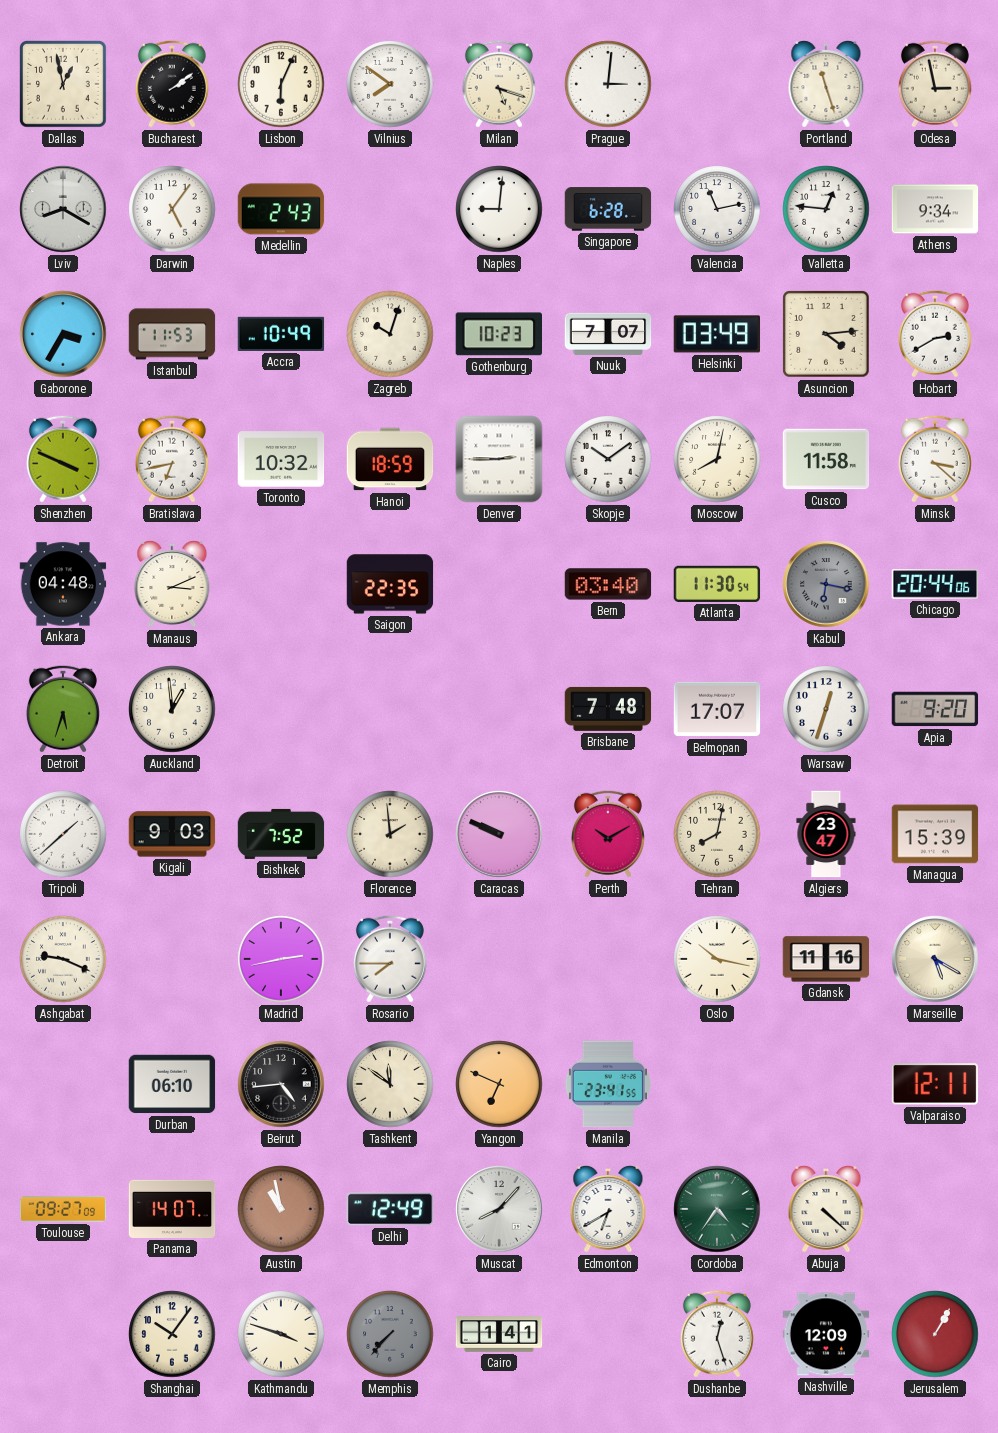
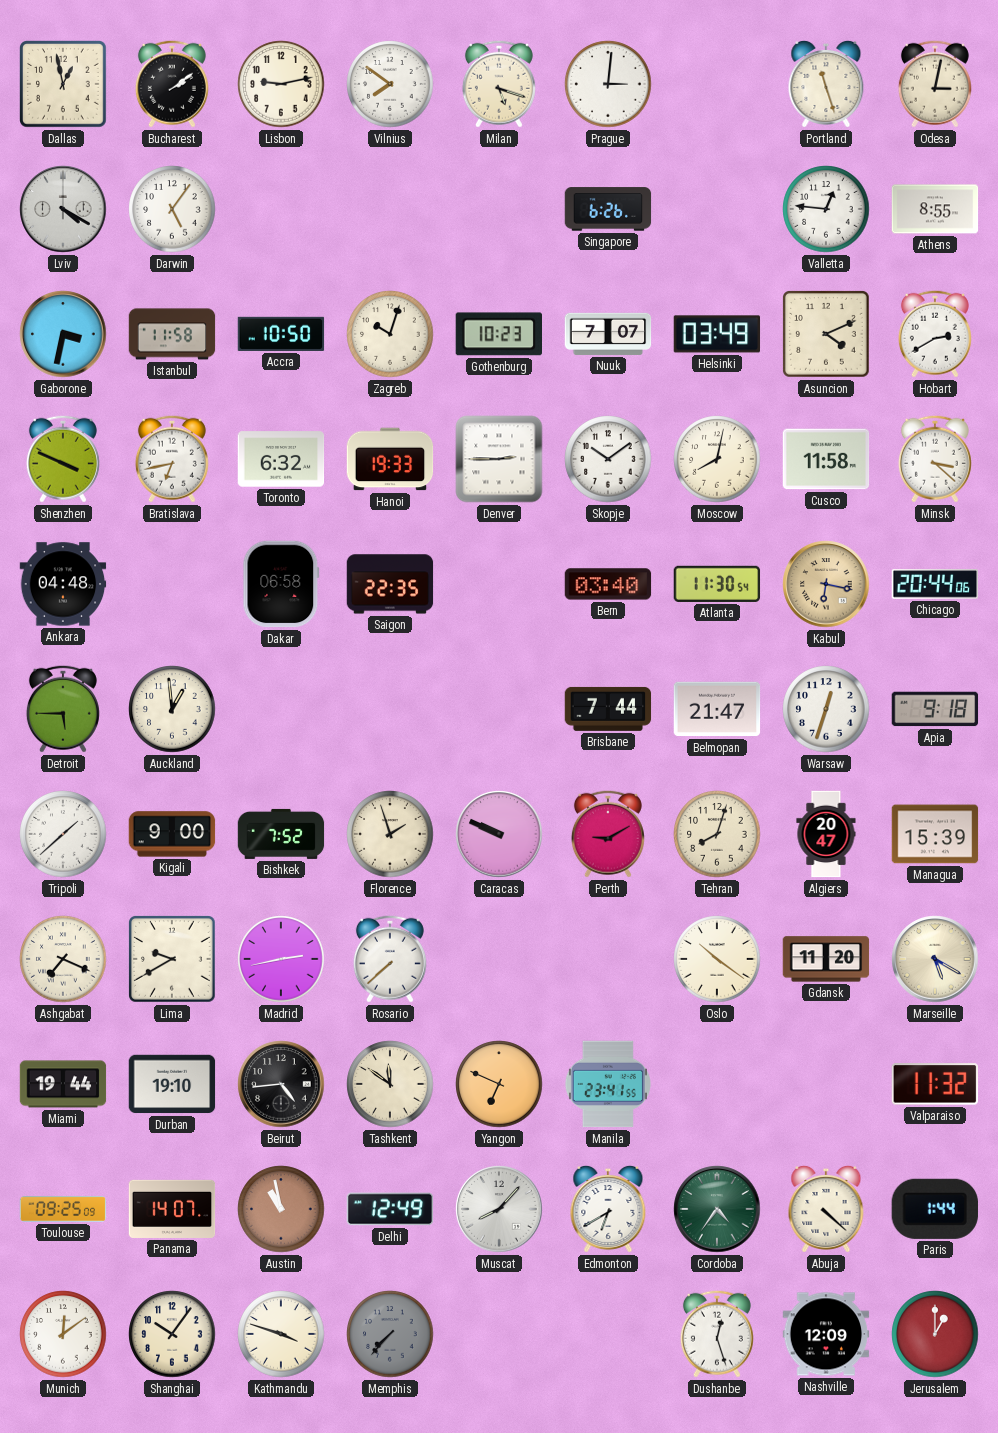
Lisbon: 6:04 -> 9:13 (281, 84)
Odesa: 2:58 -> 3:02 (935, 84)
Lviv: 8:20 -> 4:20 (63, 209)
Medellin: 2:43 -> none (281, 209)
Naples: 9:01 -> none (499, 209)
Singapore: 6:28 -> 6:26 (608, 209)
Valencia: 11:13 -> none (717, 209)
Athens: 9:34 -> 8:55 (935, 209)
Gaborone: 3:35 -> 3:32 (63, 334)
Istanbul: 11:53 -> 11:58 (172, 334)
Accra: 10:49 -> 10:50 (281, 334)
Asuncion: 4:14 -> 4:11 (827, 335)
Toronto: 10:32 -> 6:32 (281, 459)
Hanoi: 18:59 -> 19:33 (390, 459)
Manaus: 3:11 -> none (172, 584)
Dakar: none -> 06:58 (281, 584)
Kabul dial: grey -> champagne (826, 584)
Detroit: 5:33 -> 5:45 (63, 709)
Brisbane: 7:48 -> 7:44 (608, 709)
Belmopan: 17:07 -> 21:47 (717, 709)
Apia: 9:20 -> 9:18 (935, 709)
Kigali: 9:03 -> 9:00 (172, 834)
Florence: 1:59 -> 1:57 (390, 834)
Perth: 10:10 -> 9:10 (608, 834)
Tehran: 8:02 -> 8:03 (717, 834)
Algiers: 23:47 -> 20:47 (826, 834)
Ashgabat: 9:19 -> 7:19 (63, 959)
Lima: none -> 9:40 (173, 960)
Rosario: 7:45 -> 7:38 (390, 959)
Oslo: 10:17 -> 10:21 (717, 959)
Gdansk: 11:16 -> 11:20 (826, 959)
Miami: none -> 19:44 (63, 1084)
Durban: 06:10 -> 19:10 (172, 1084)
Valparaiso: 12:11 -> 11:32 (934, 1084)
Toulouse: 09:27 -> 09:25 (63, 1210)
Paris: none -> 1:44 (935, 1209)
Munich: none -> 12:09 (63, 1334)
Cairo: 1:41 -> none (499, 1334)
Jerusalem: 1:05 -> 1:00 (935, 1334)
